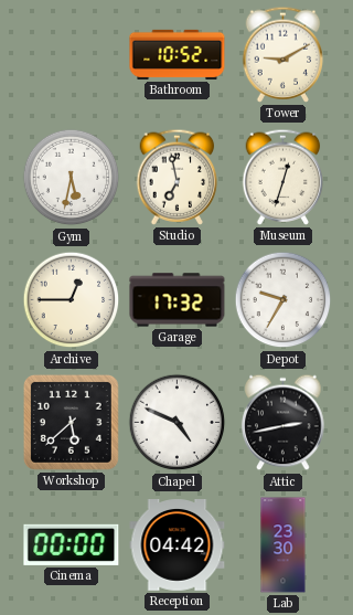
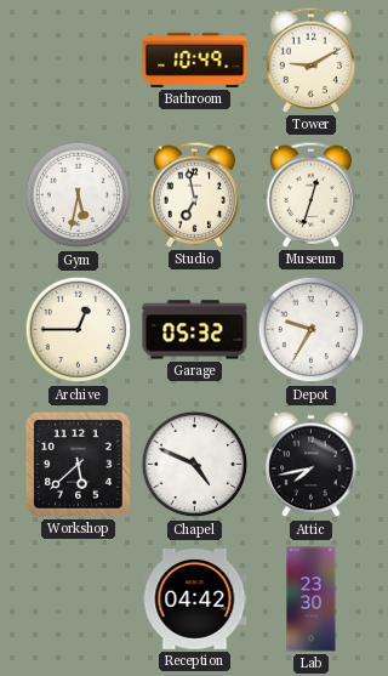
Bathroom: 10:52 -> 10:49 (195, 59)
Garage: 17:32 -> 05:32 (195, 330)
Attic: 2:43 -> 7:43 (312, 465)
Cinema: 00:00 -> none (72, 544)
